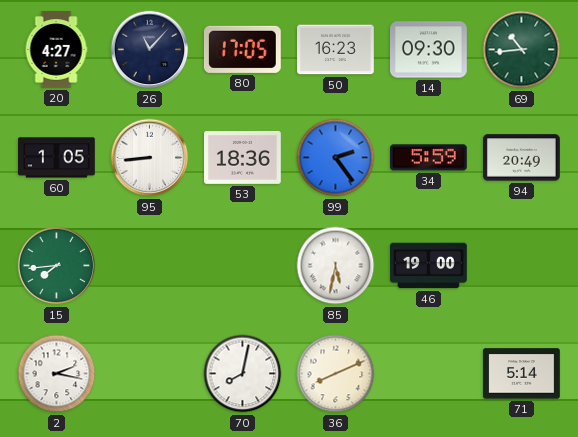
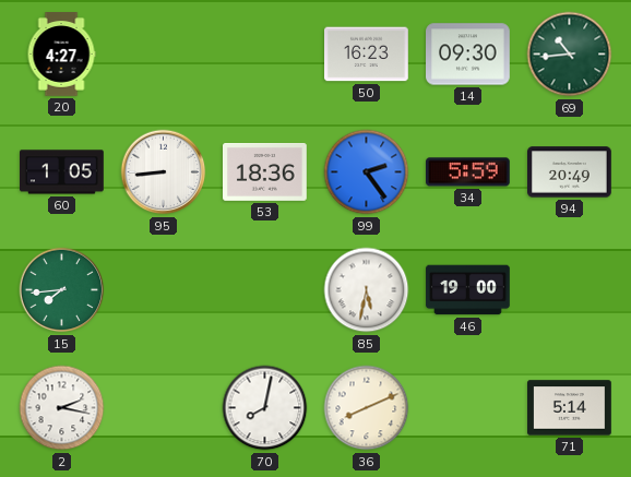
26: 11:07 -> none (150, 50)
80: 17:05 -> none (242, 49)
